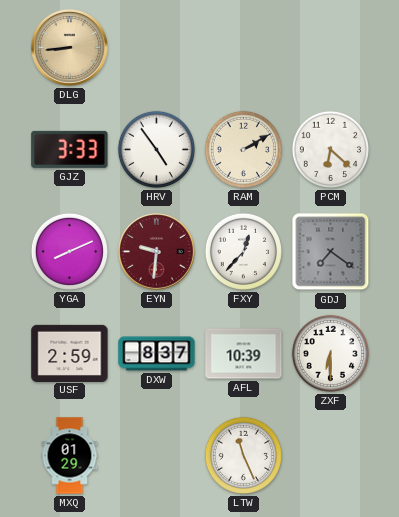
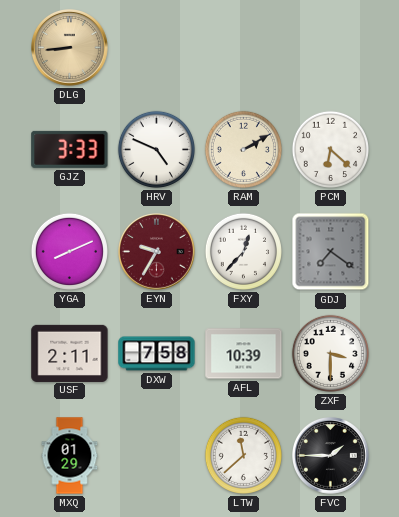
HRV: 4:54 -> 4:49 (156, 149)
EYN: 9:31 -> 9:35 (157, 252)
USF: 2:59 -> 2:11 (70, 353)
DXW: 8:37 -> 7:58 (157, 354)
ZXF: 6:30 -> 3:30 (330, 353)
LTW: 11:26 -> 11:38 (243, 455)
FVC: none -> 1:45 (331, 456)
